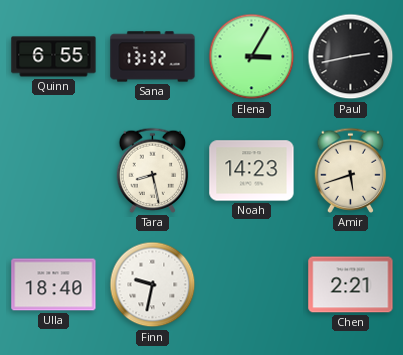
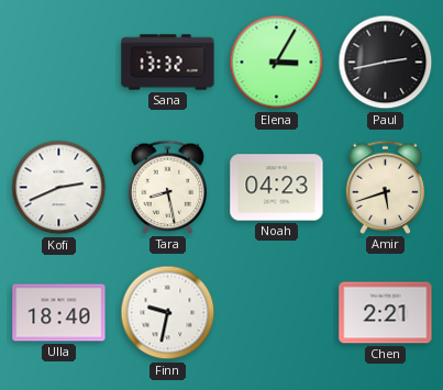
Quinn: 6:55 -> none (54, 57)
Kofi: none -> 2:41 (59, 188)
Noah: 14:23 -> 04:23 (277, 188)
